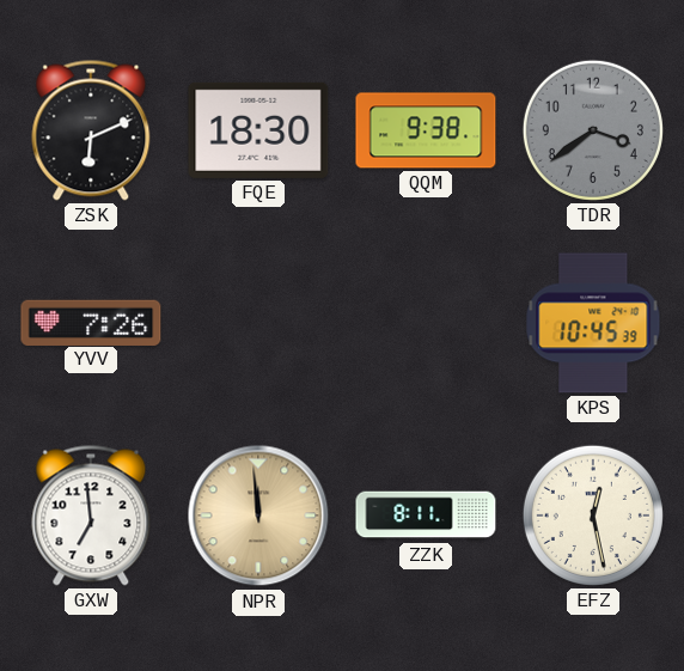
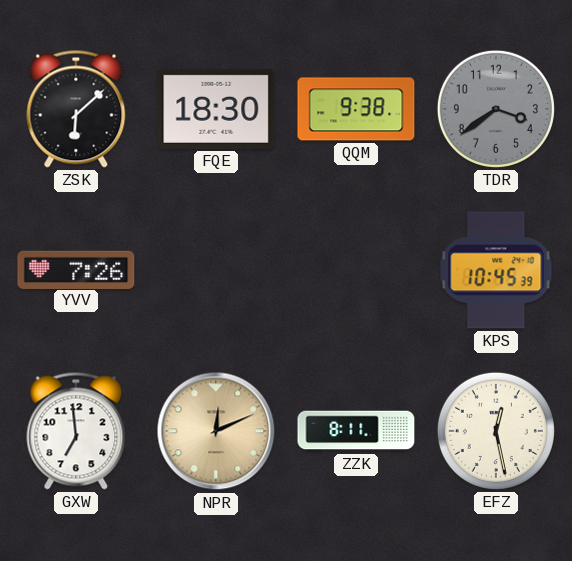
ZSK: 6:11 -> 6:08 (76, 109)
NPR: 11:59 -> 12:11 (216, 431)
